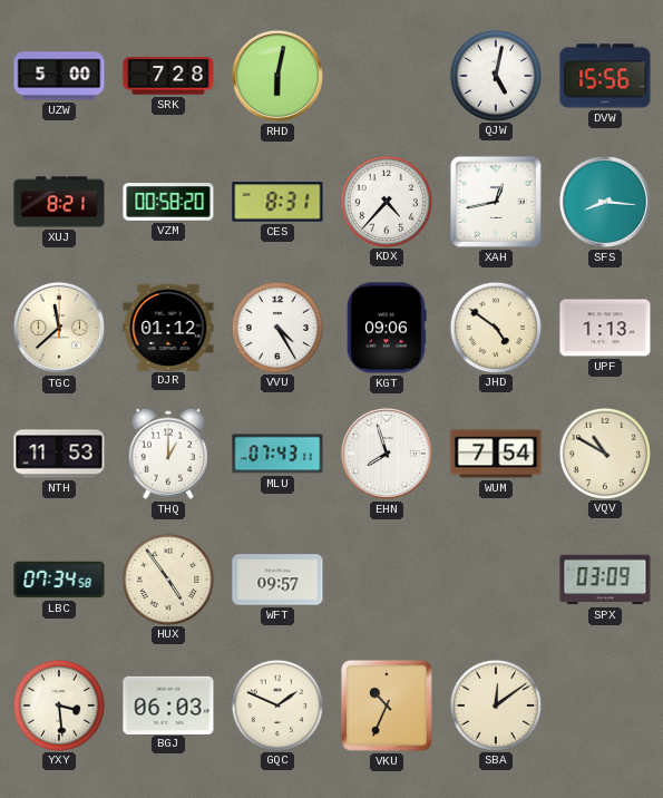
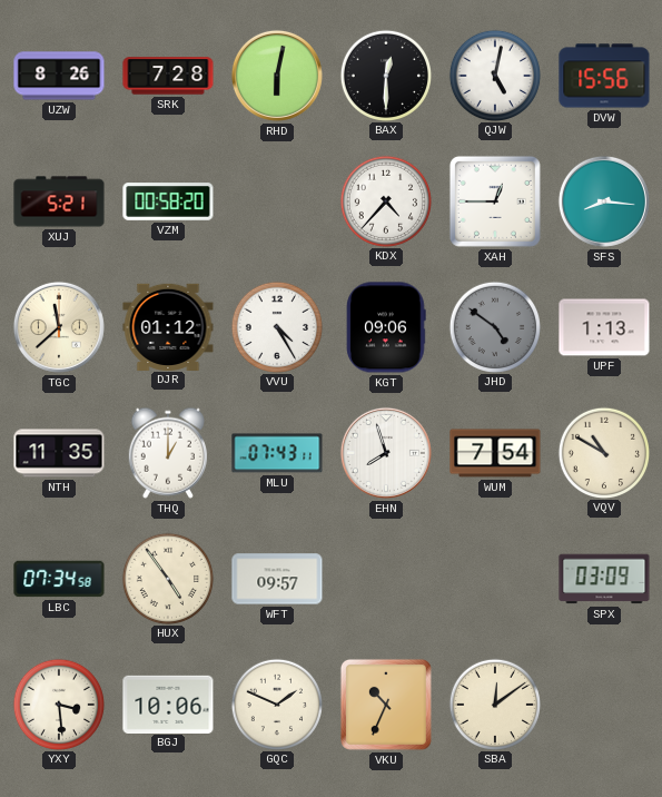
UZW: 5:00 -> 8:26 (59, 76)
BAX: none -> 12:30 (385, 75)
XUJ: 8:21 -> 5:21 (59, 201)
CES: 8:31 -> none (277, 202)
XAH: 12:43 -> 12:45 (495, 201)
JHD dial: cream -> grey (494, 326)
NTH: 11:53 -> 11:35 (59, 453)
BGJ: 06:03 -> 10:06 (168, 703)
